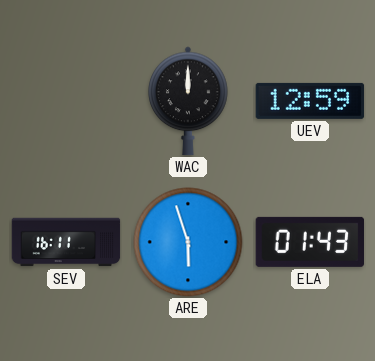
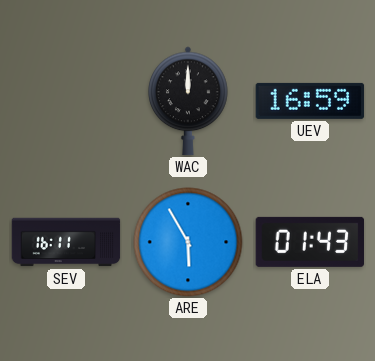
UEV: 12:59 -> 16:59 (310, 101)
ARE: 5:57 -> 5:55 (188, 242)
